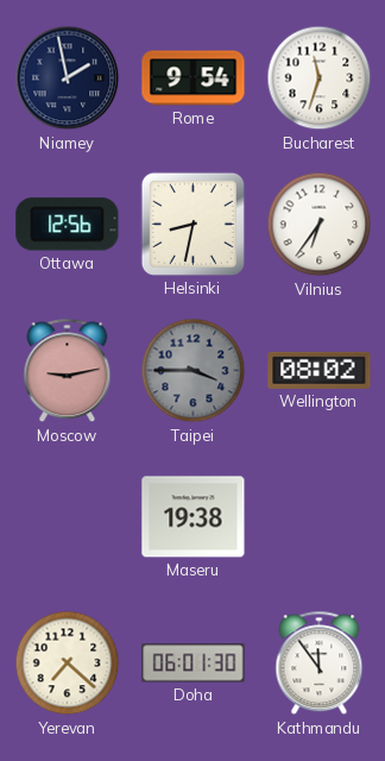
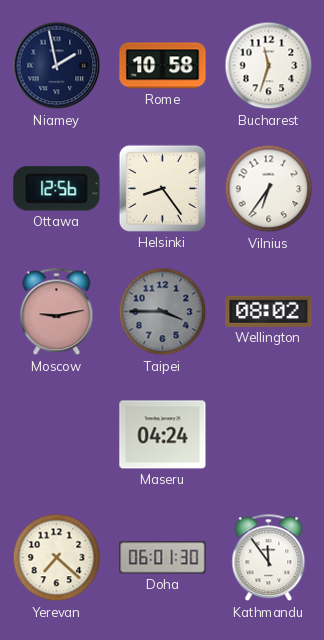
Rome: 9:54 -> 10:58 (163, 66)
Helsinki: 8:32 -> 8:24 (162, 188)
Maseru: 19:38 -> 04:24 (163, 435)
